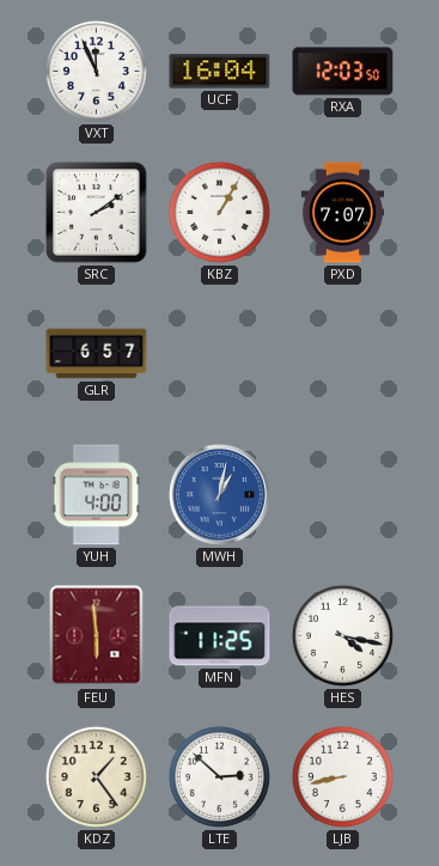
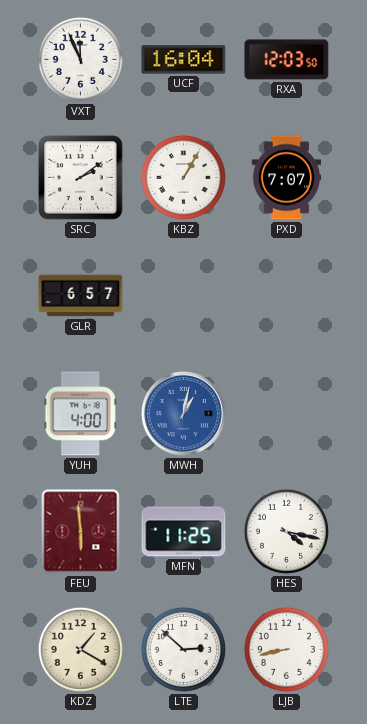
KDZ: 1:24 -> 1:20 (80, 649)
